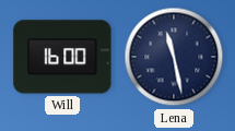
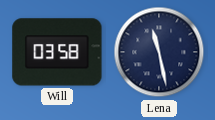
Will: 16:00 -> 03:58 (57, 52)
